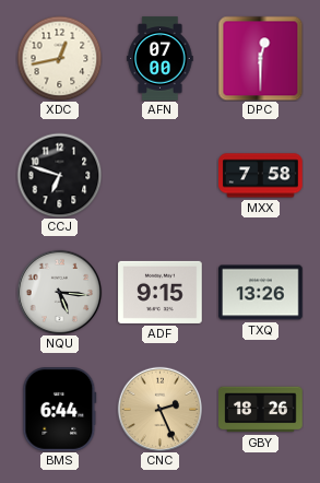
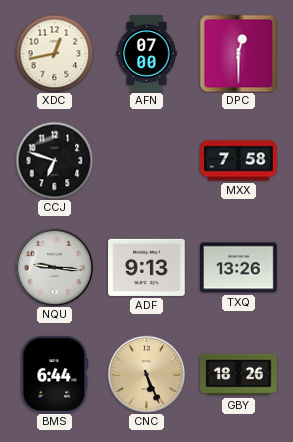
NQU: 5:16 -> 9:16 (54, 267)
ADF: 9:15 -> 9:13 (147, 267)
CNC: 2:26 -> 5:26 (146, 374)
